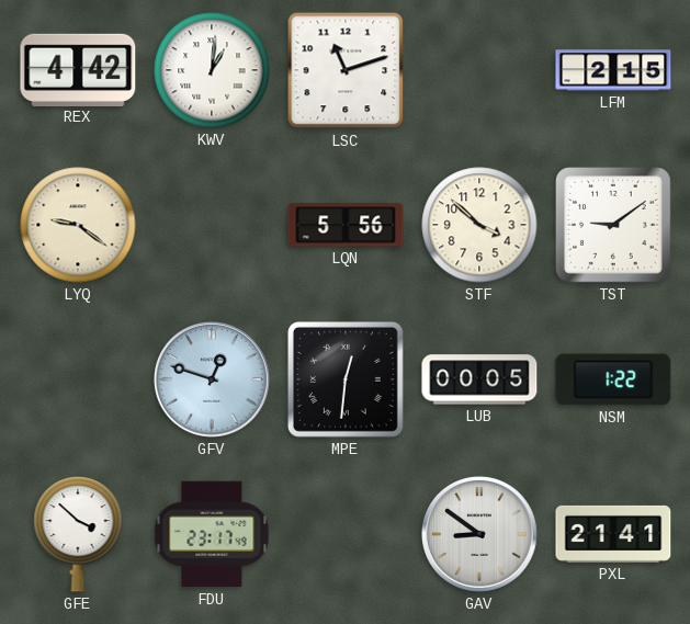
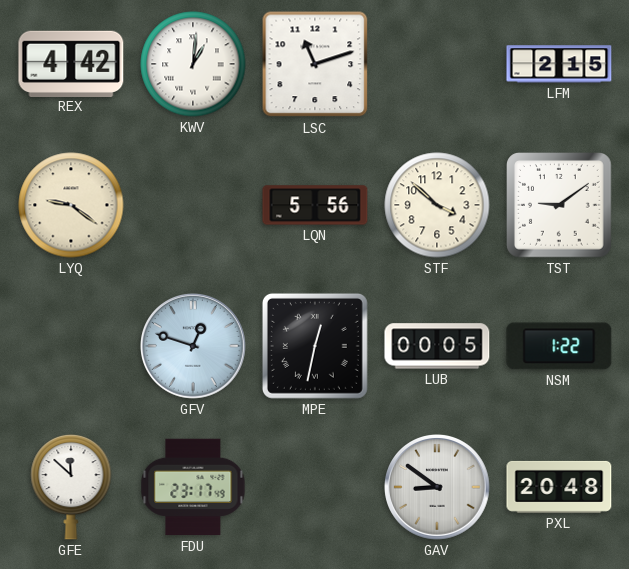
MPE: 12:31 -> 12:32 (315, 346)
GFE: 3:52 -> 11:52 (71, 487)
PXL: 21:41 -> 20:48 (559, 487)
